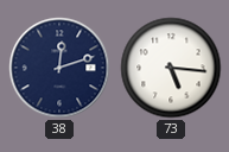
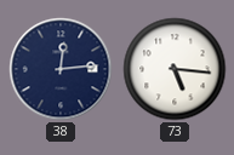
38: 12:12 -> 12:14 (61, 69)
